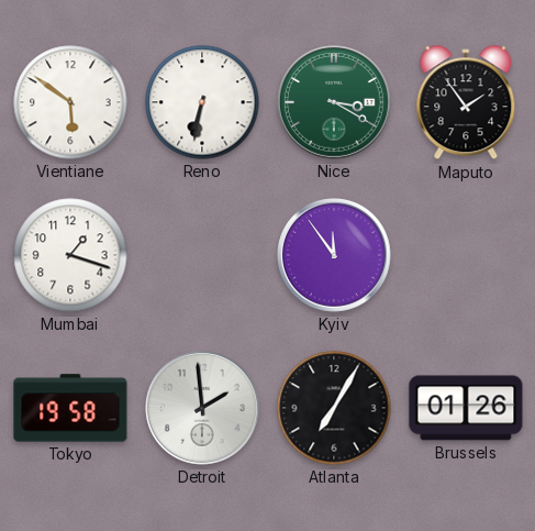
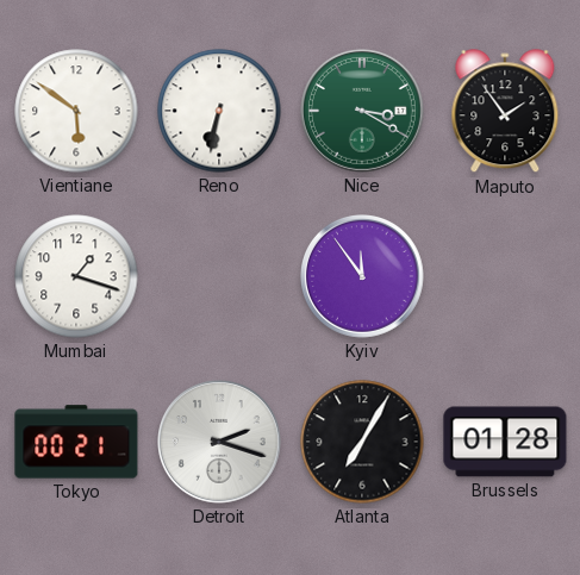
Tokyo: 19:58 -> 00:21 (76, 442)
Detroit: 1:59 -> 2:18 (220, 443)
Brussels: 01:26 -> 01:28 (505, 442)
